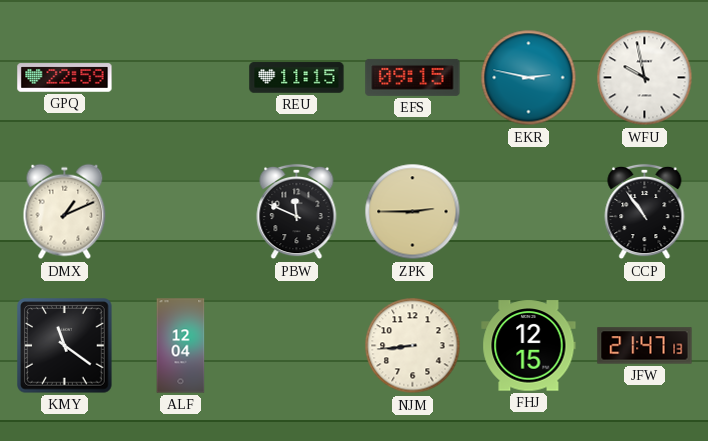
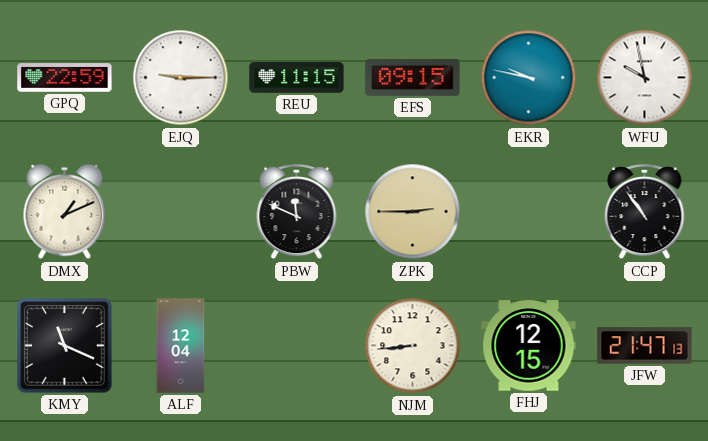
EJQ: none -> 9:15 (181, 78)
EKR: 2:47 -> 9:47 (529, 78)
KMY: 11:21 -> 11:19 (65, 346)
